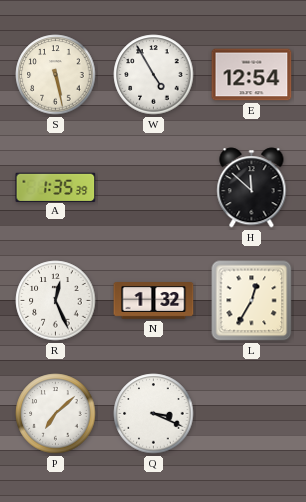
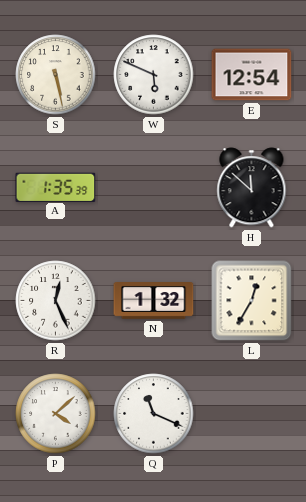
W: 4:55 -> 5:49 (154, 75)
P: 7:08 -> 4:08 (56, 414)
Q: 3:19 -> 11:19 (154, 414)
